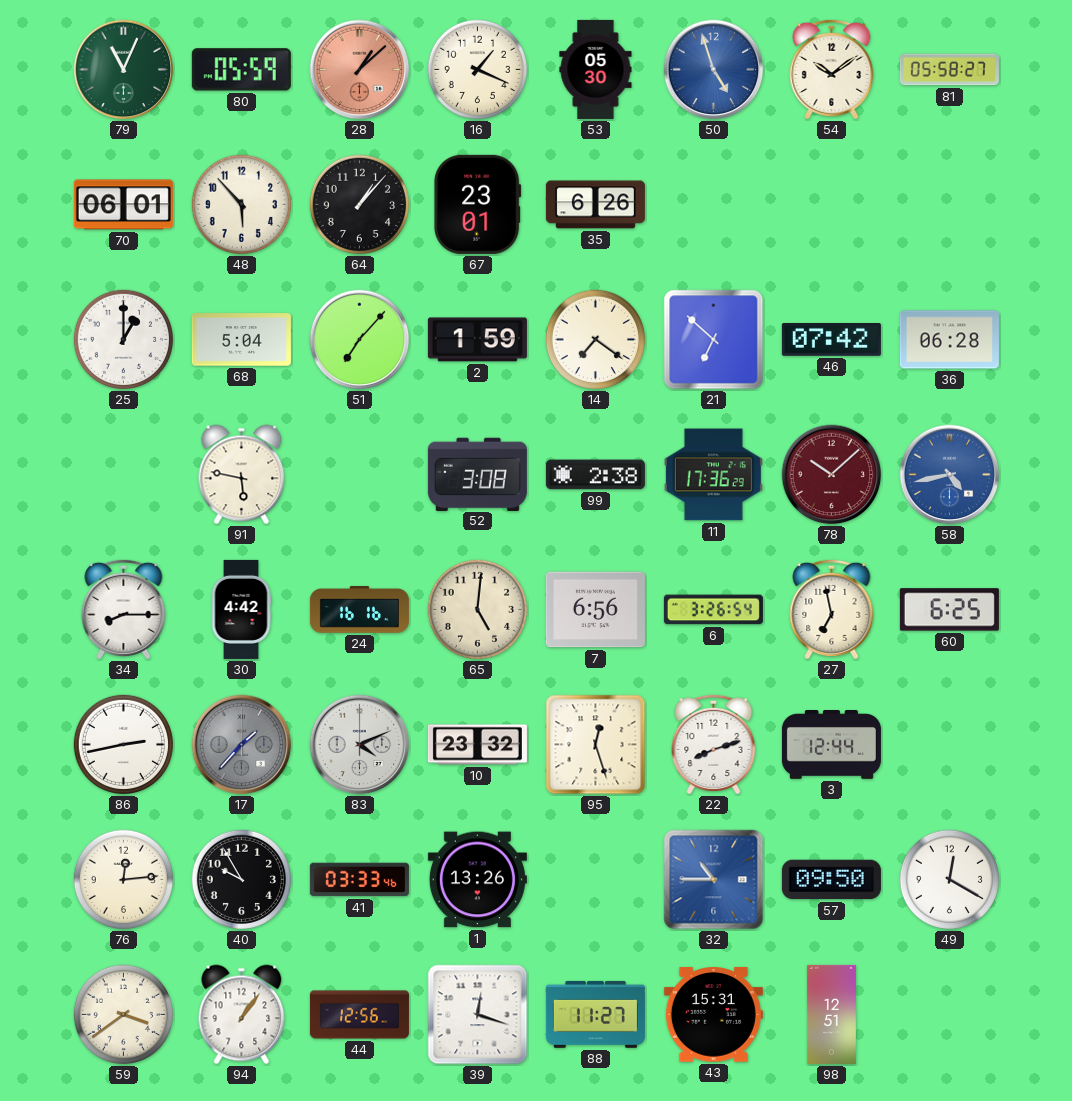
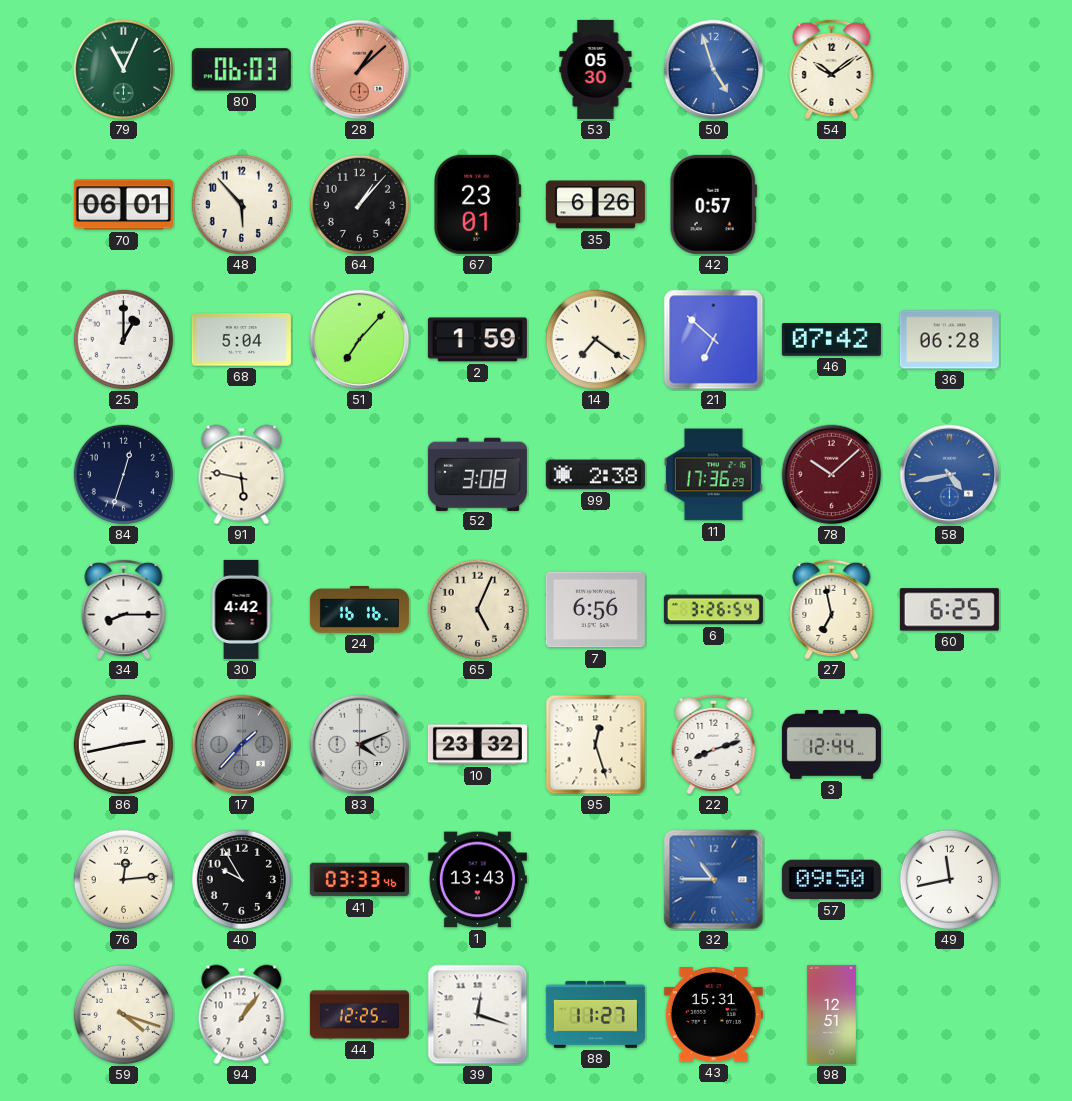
80: 05:59 -> 06:03 (241, 70)
16: 1:19 -> none (477, 69)
81: 05:58 -> none (949, 70)
42: none -> 0:57 (713, 204)
84: none -> 12:33 (123, 474)
65: 5:01 -> 5:04 (477, 609)
1: 13:26 -> 13:43 (477, 880)
49: 12:20 -> 11:43 (949, 879)
59: 3:39 -> 4:18 (123, 1014)
44: 12:56 -> 12:25 (359, 1015)
